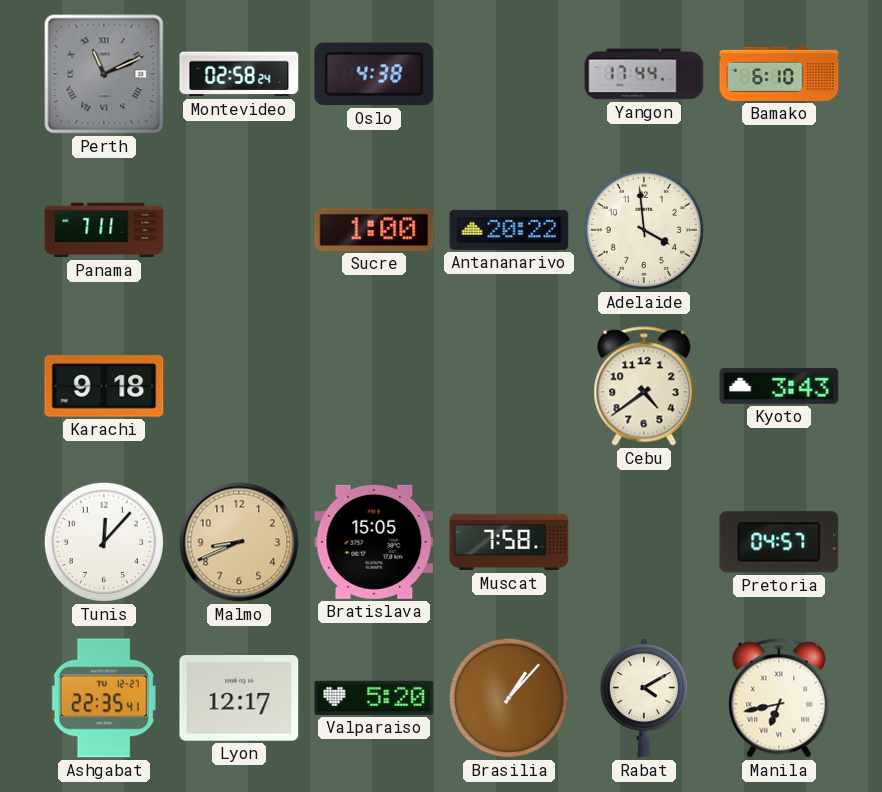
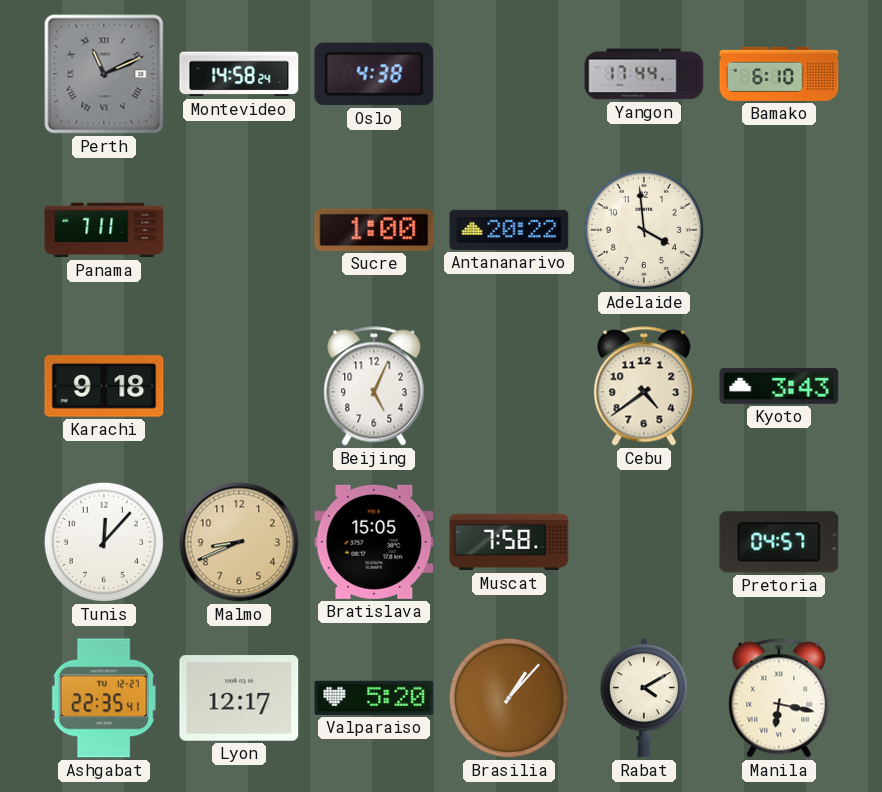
Montevideo: 02:58 -> 14:58 (239, 74)
Beijing: none -> 5:04 (374, 386)
Manila: 6:43 -> 6:17 (779, 698)
